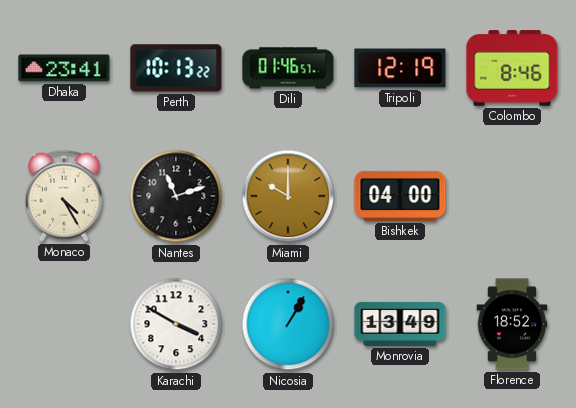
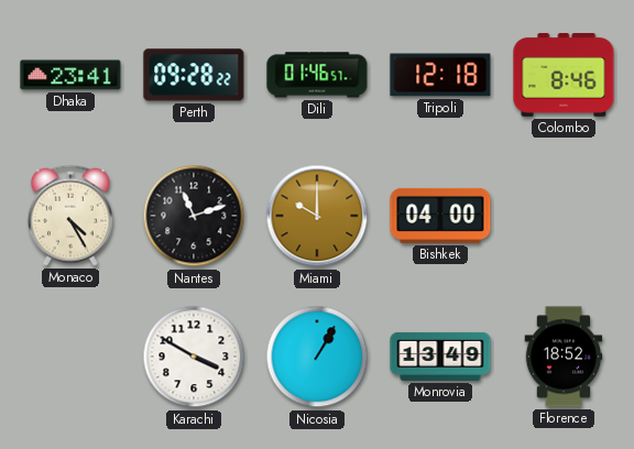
Perth: 10:13 -> 09:28 (194, 75)
Tripoli: 12:19 -> 12:18 (440, 75)
